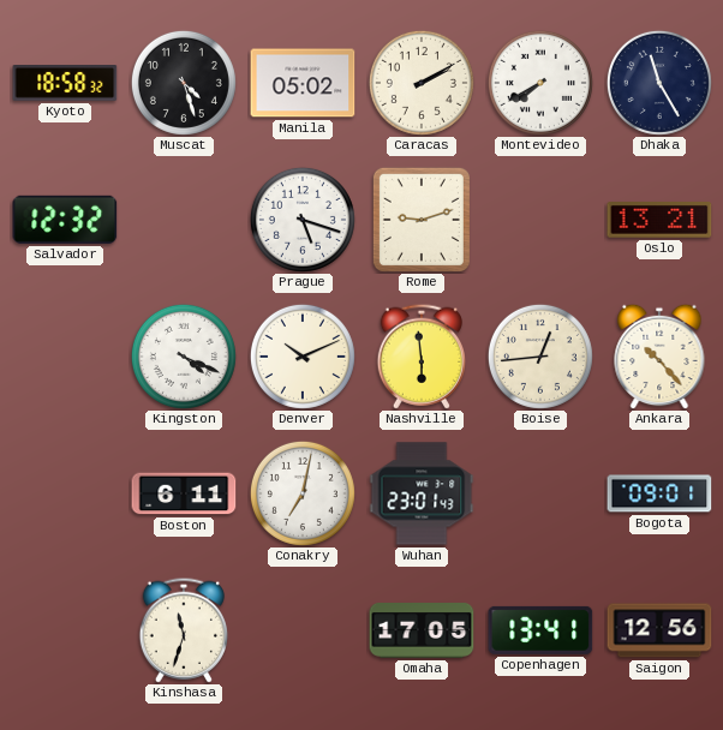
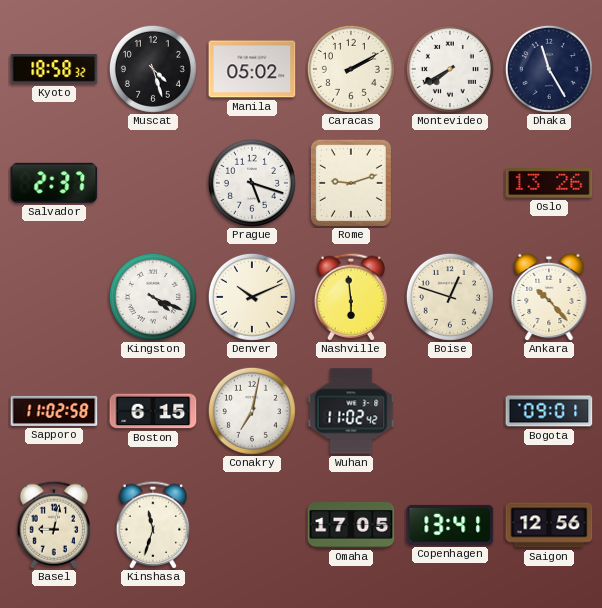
Salvador: 12:32 -> 2:37 (54, 183)
Oslo: 13:21 -> 13:26 (549, 184)
Boise: 12:44 -> 12:48 (450, 297)
Sapporo: none -> 11:02 (54, 411)
Boston: 6:11 -> 6:15 (153, 411)
Wuhan: 23:01 -> 11:02 (351, 411)
Basel: none -> 9:02 (53, 525)
